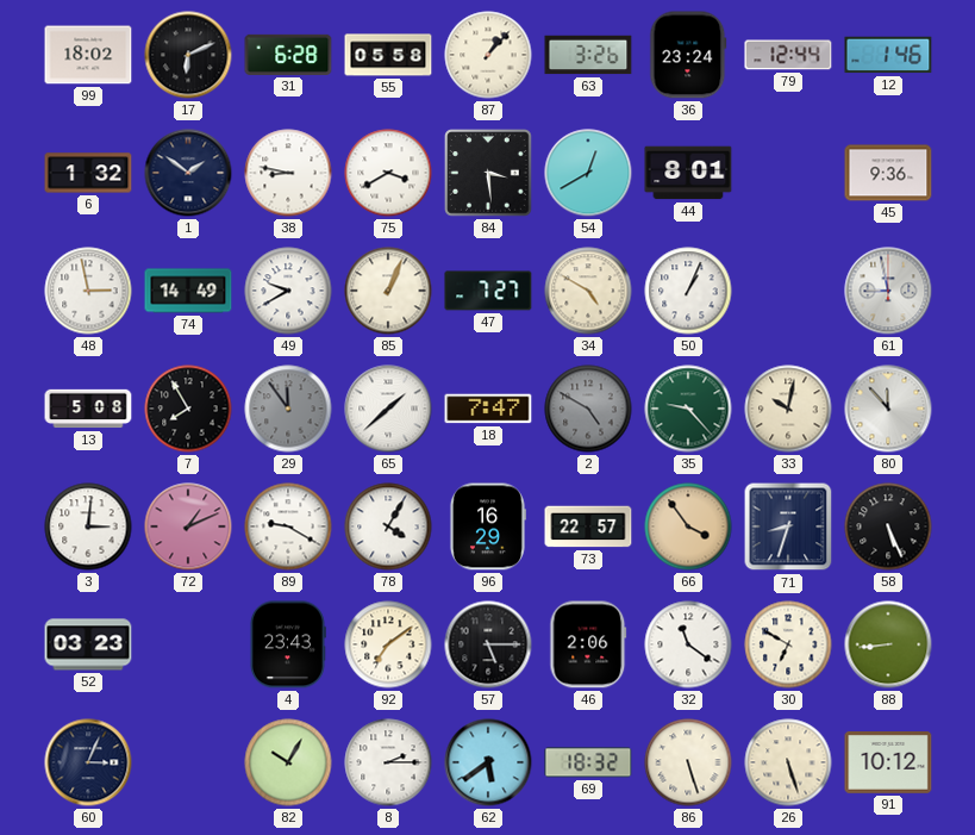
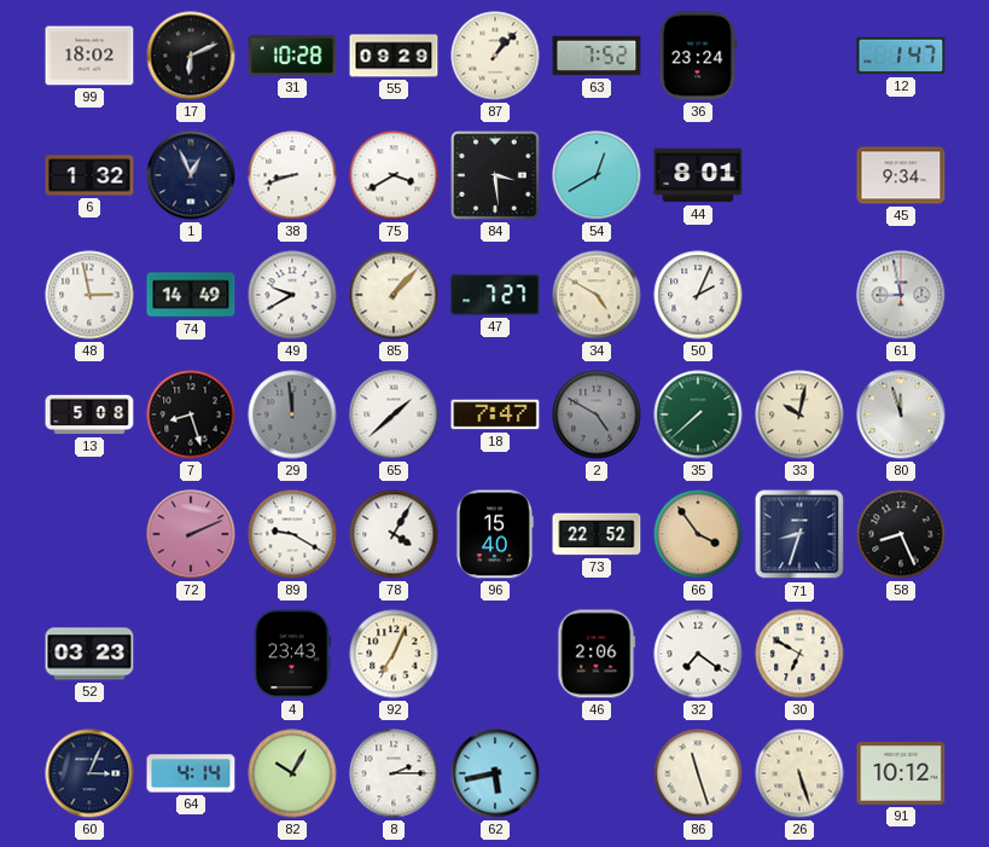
31: 6:28 -> 10:28 (292, 56)
55: 05:58 -> 09:29 (394, 56)
63: 3:26 -> 7:52 (597, 56)
79: 12:44 -> none (788, 55)
12: 1:46 -> 1:47 (901, 56)
1: 1:51 -> 12:56 (191, 175)
38: 8:47 -> 8:42 (292, 175)
45: 9:36 -> 9:34 (901, 175)
85: 1:04 -> 1:07 (394, 295)
50: 1:04 -> 2:04 (698, 295)
7: 7:55 -> 8:27 (191, 414)
29: 11:54 -> 11:59 (292, 414)
35: 9:23 -> 7:38 (698, 414)
80: 11:53 -> 11:57 (901, 414)
3: 3:01 -> none (88, 526)
72: 1:11 -> 2:11 (191, 534)
96: 16:29 -> 15:40 (494, 534)
73: 22:57 -> 22:52 (597, 534)
58: 5:26 -> 8:26 (901, 534)
92: 7:09 -> 7:04 (394, 654)
57: 5:15 -> none (488, 644)
32: 11:21 -> 7:21 (698, 654)
88: 8:44 -> none (888, 644)
64: none -> 4:14 (191, 773)
62: 5:39 -> 5:43 (495, 773)
69: 18:32 -> none (588, 762)
86: 5:27 -> 11:27 (698, 773)
